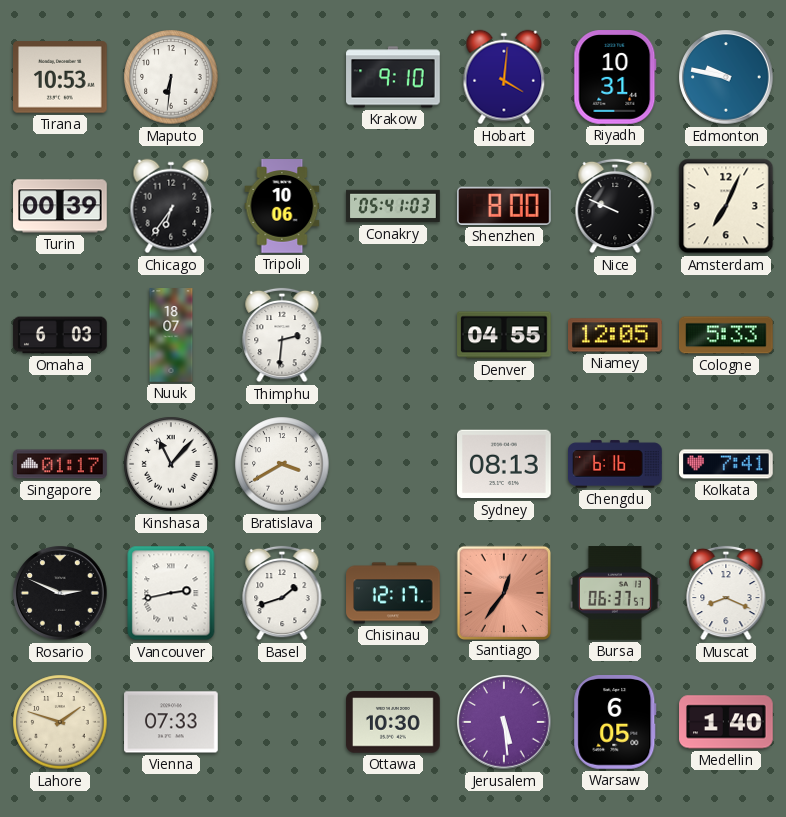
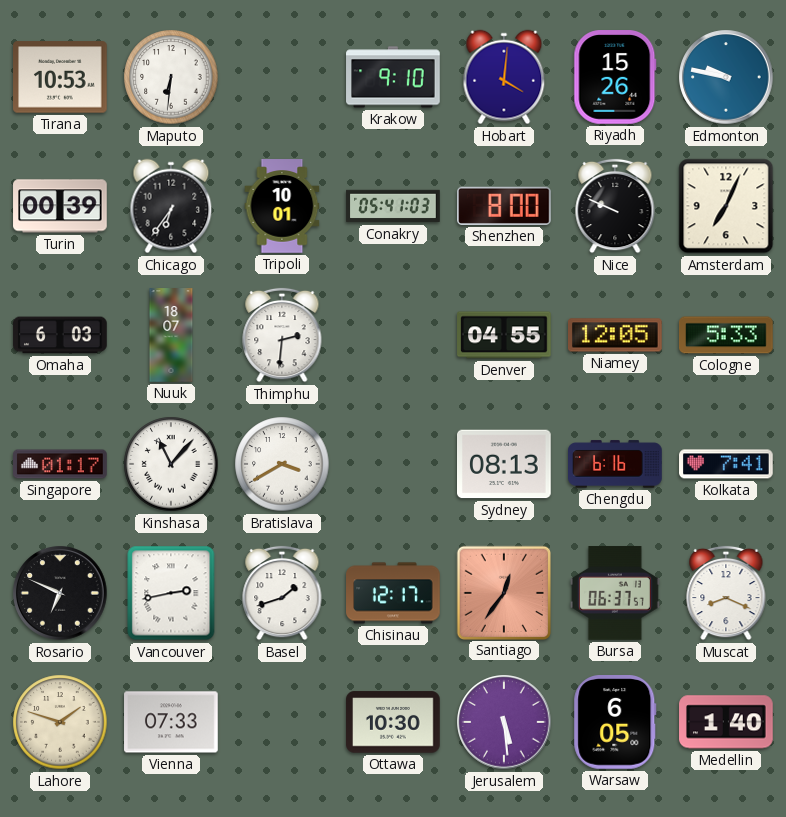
Riyadh: 10:31 -> 15:26 (615, 77)
Tripoli: 10:06 -> 10:01 (282, 206)
Rosario: 2:49 -> 6:49 (60, 593)
